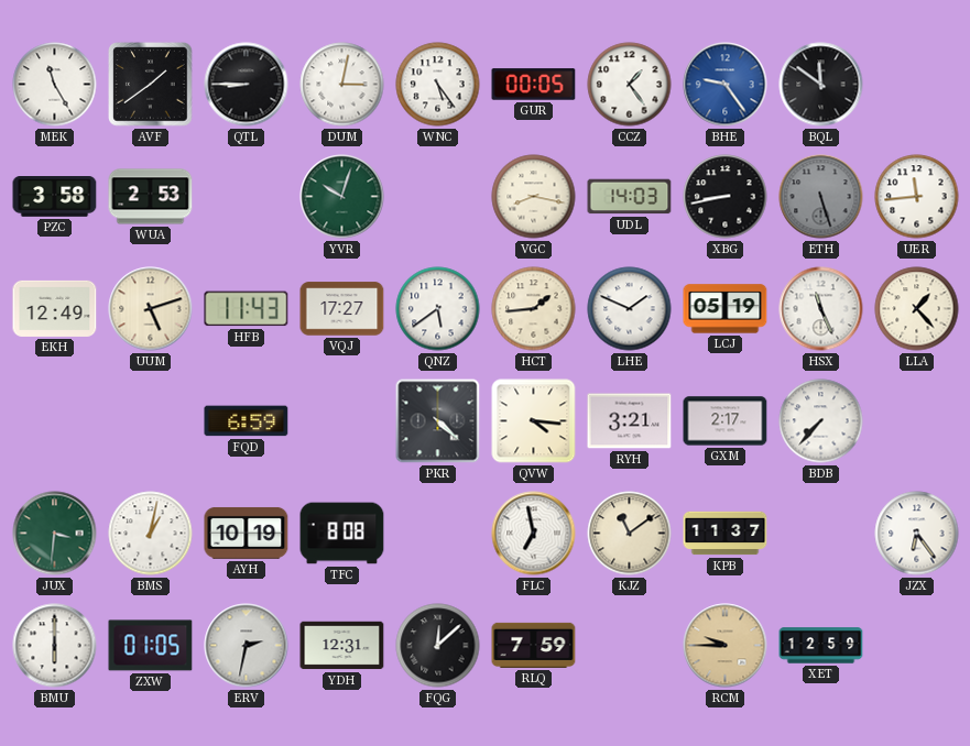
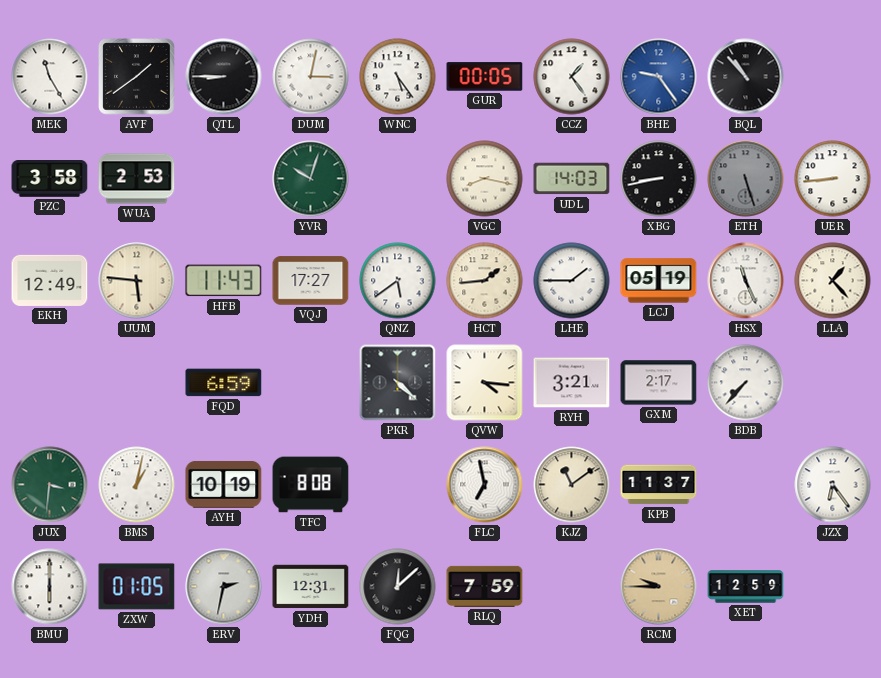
BQL: 11:51 -> 10:53 (746, 77)
UER: 11:44 -> 8:44 (833, 179)
UUM: 5:12 -> 5:46 (137, 281)
LHE: 1:49 -> 1:45 (572, 281)
